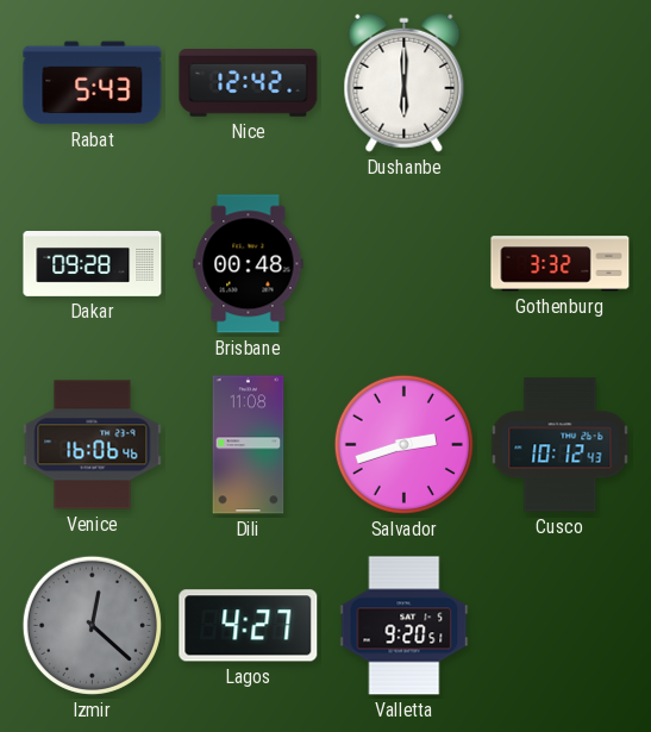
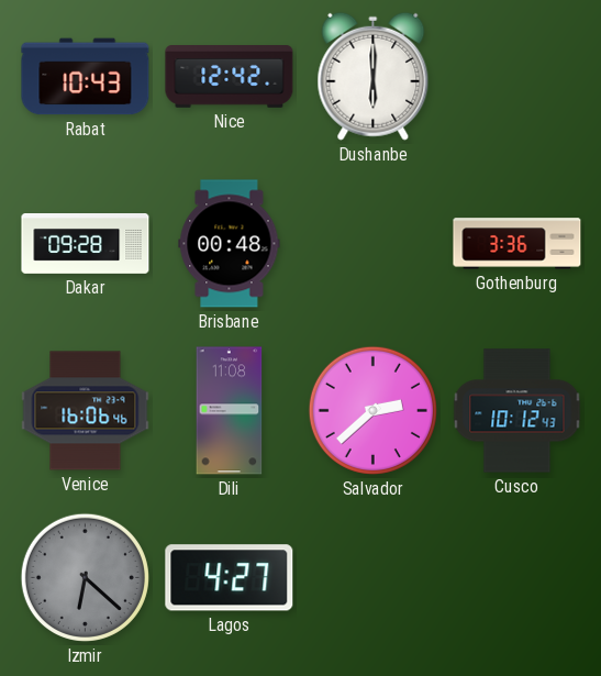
Rabat: 5:43 -> 10:43 (86, 77)
Gothenburg: 3:32 -> 3:36 (517, 244)
Salvador: 2:42 -> 2:38 (372, 410)
Izmir: 12:22 -> 6:22 (85, 577)
Valletta: 9:20 -> none (405, 626)
